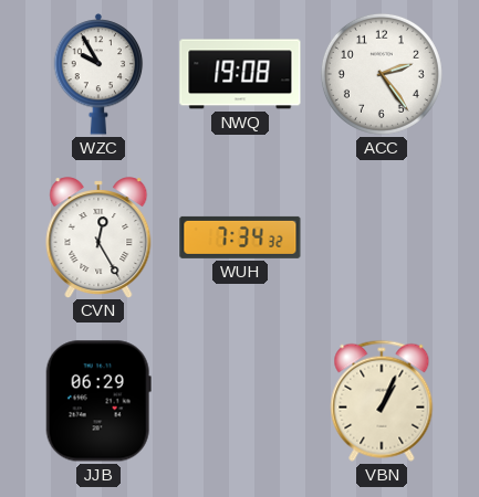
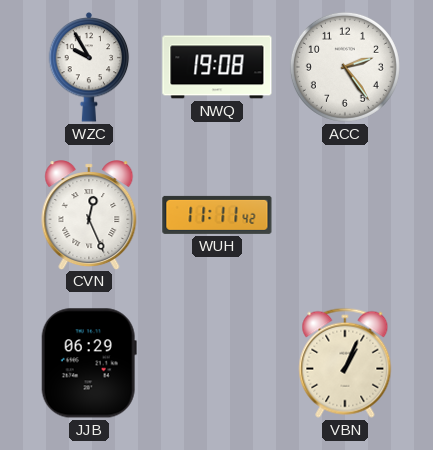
CVN: 12:25 -> 12:26 (89, 215)
WUH: 7:34 -> 11:11 (217, 215)
